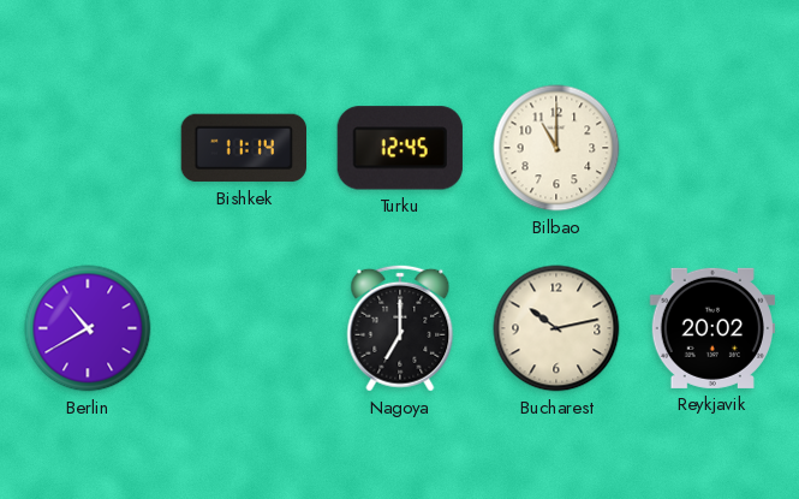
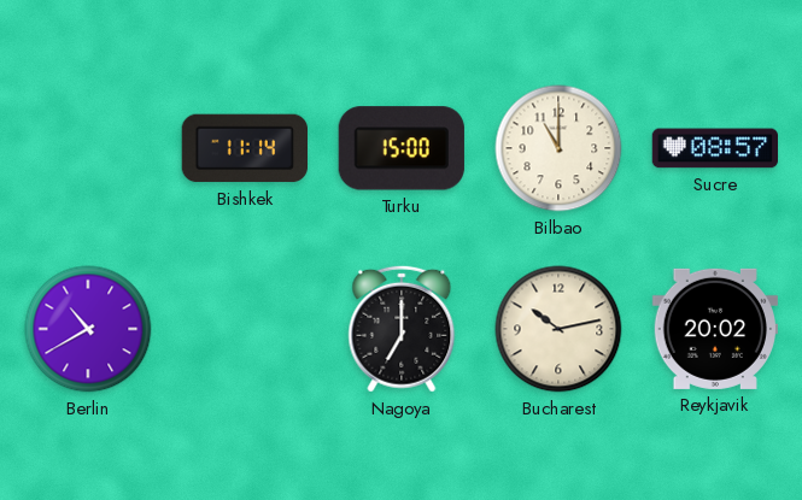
Turku: 12:45 -> 15:00 (402, 148)
Sucre: none -> 08:57 (714, 148)
